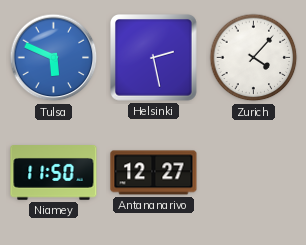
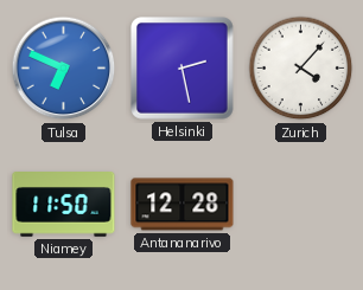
Tulsa: 5:49 -> 6:49 (64, 69)
Antananarivo: 12:27 -> 12:28 (183, 205)
